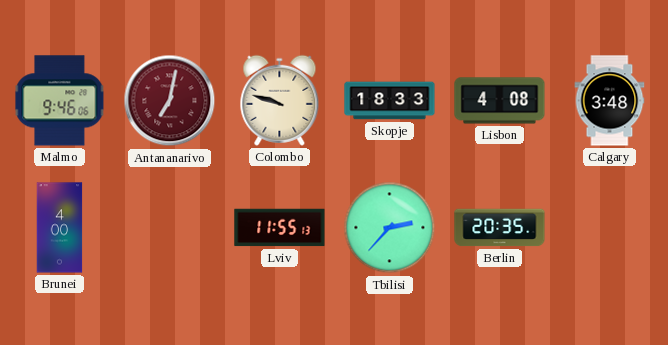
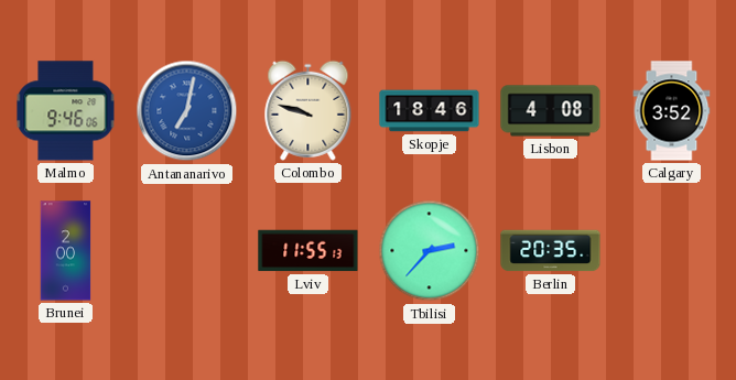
Antananarivo dial: burgundy -> blue (187, 111)
Skopje: 18:33 -> 18:46 (430, 111)
Calgary: 3:48 -> 3:52 (672, 111)
Brunei: 4:00 -> 2:00 (66, 251)
